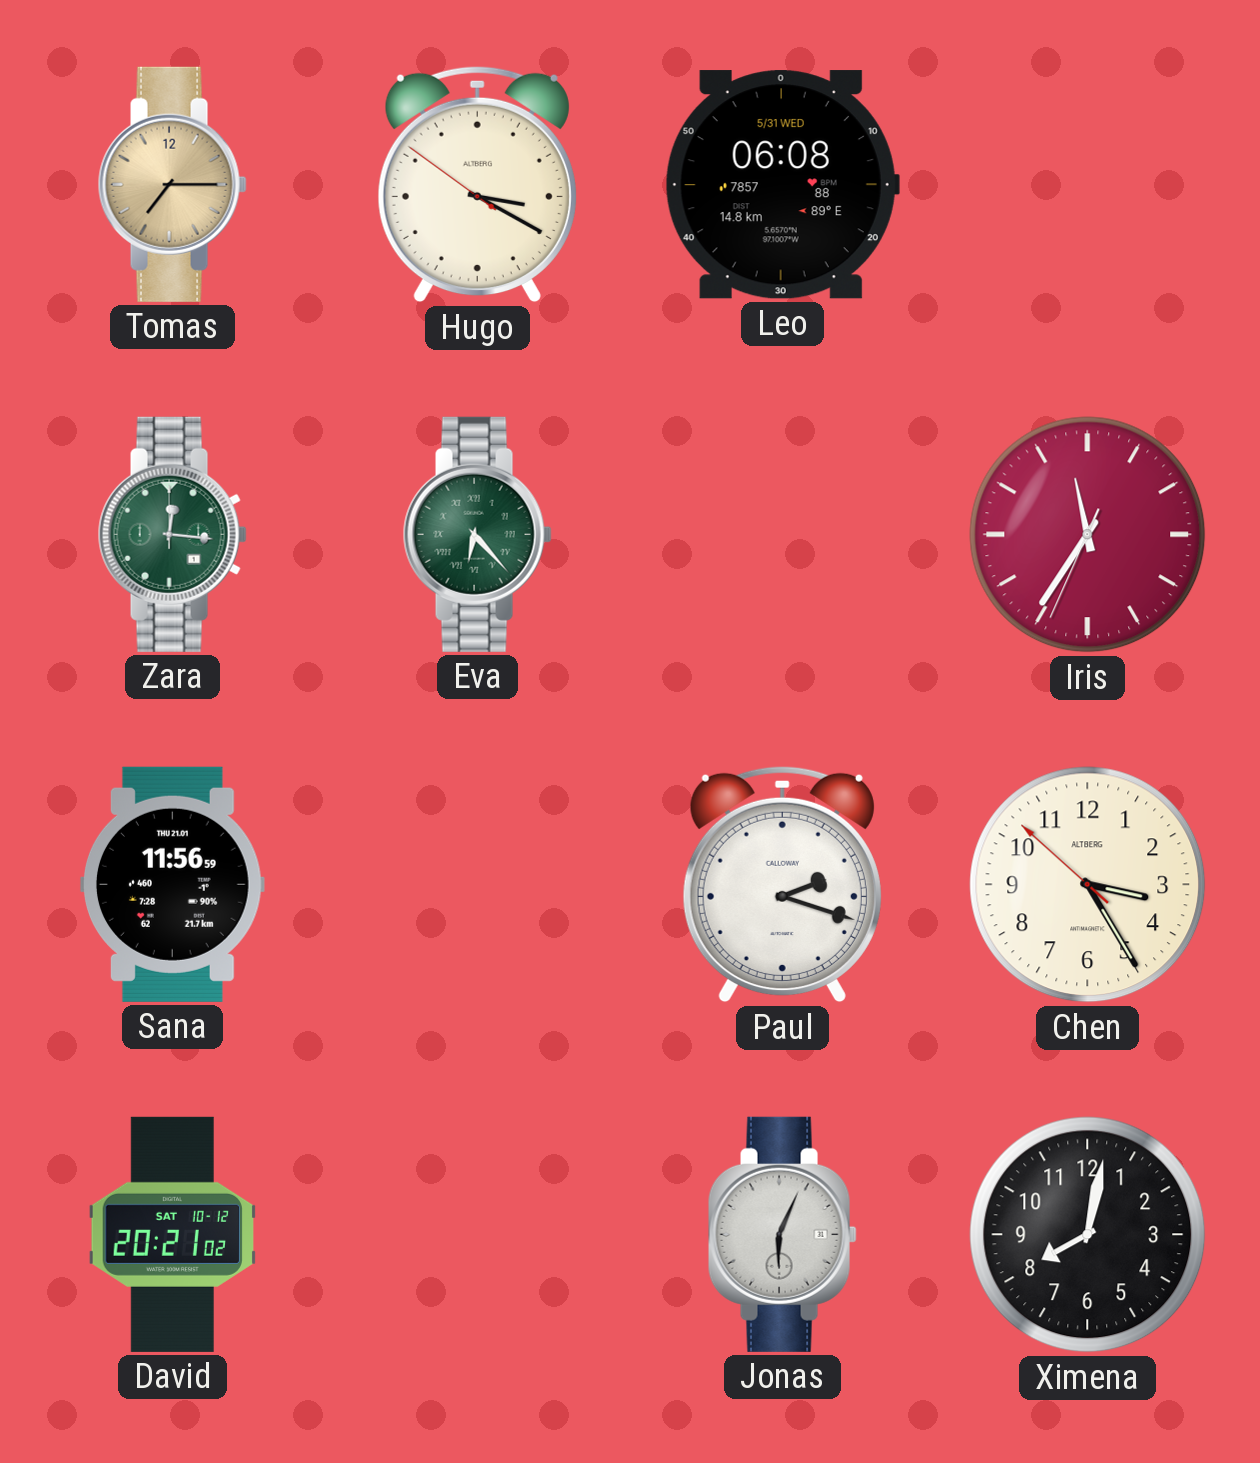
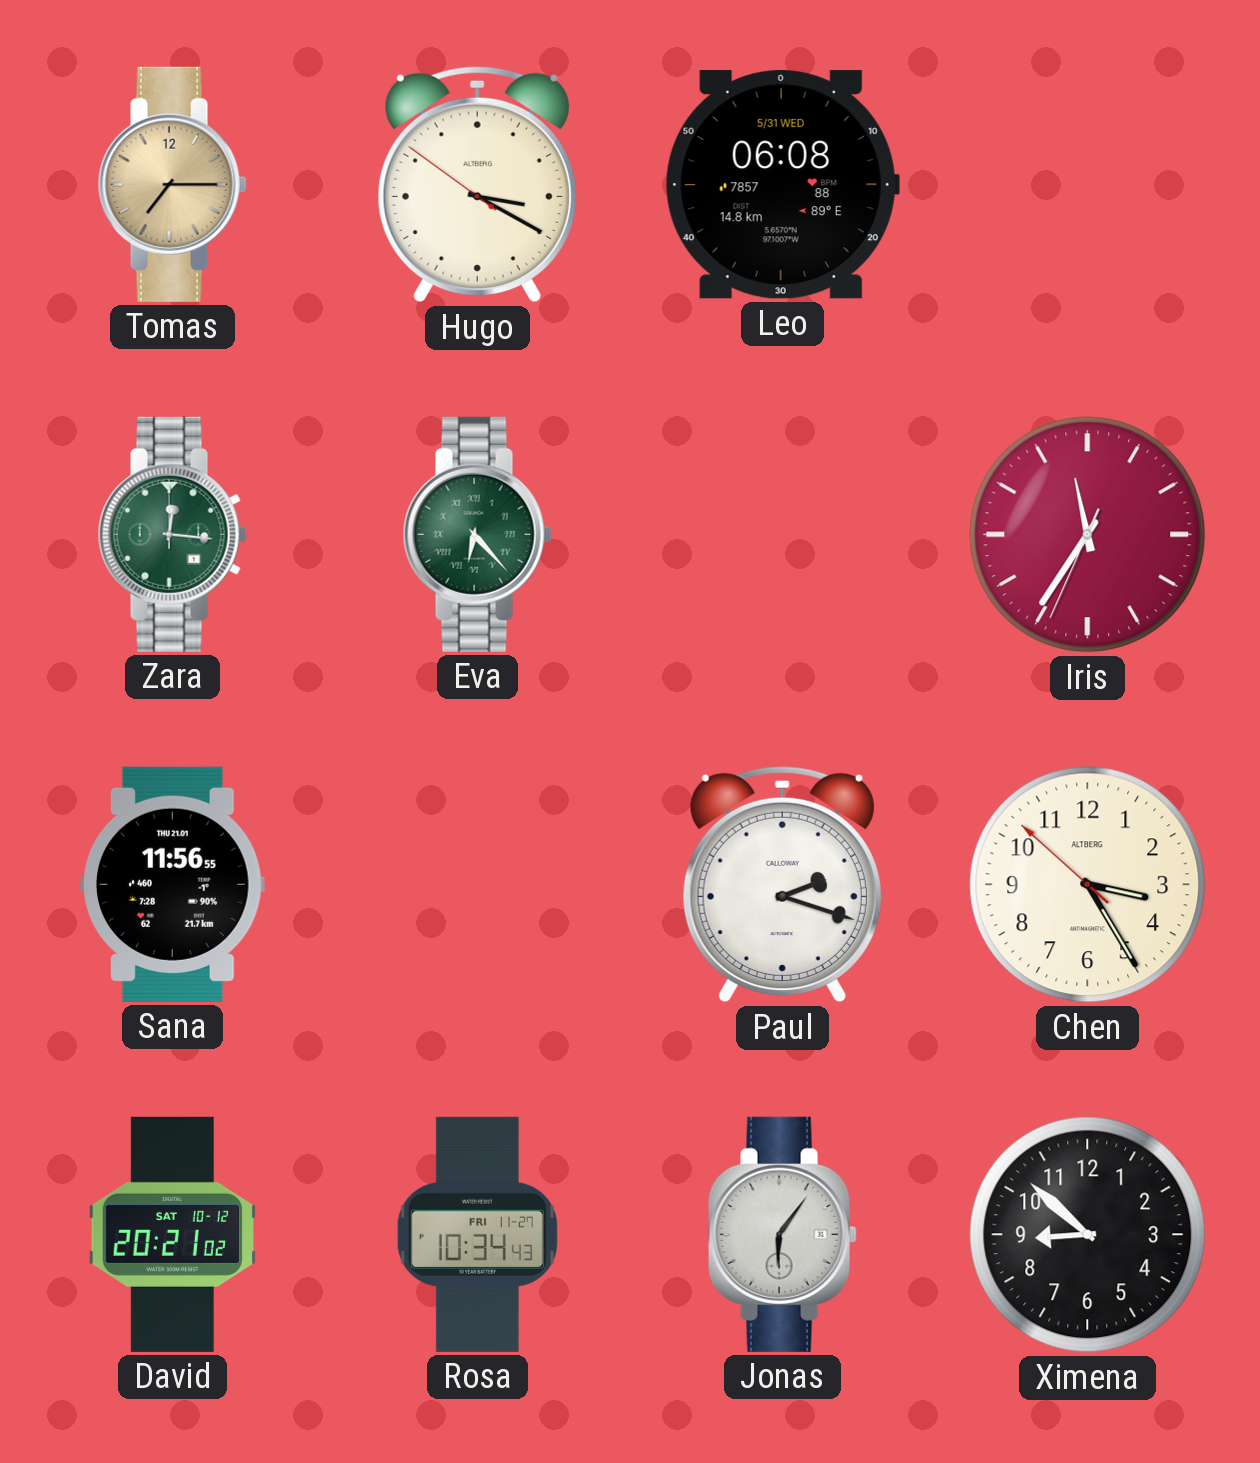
Sana: 11:56:59 -> 11:56:55 (172, 884)
Rosa: none -> 10:34 (477, 1234)
Jonas: 6:04 -> 6:06 (782, 1234)
Ximena: 8:02 -> 8:52 (1088, 1235)
